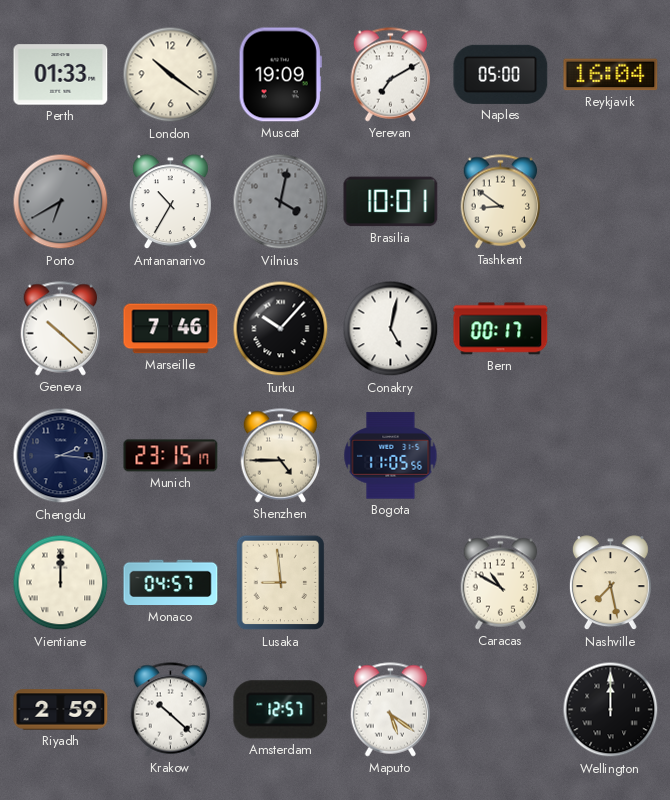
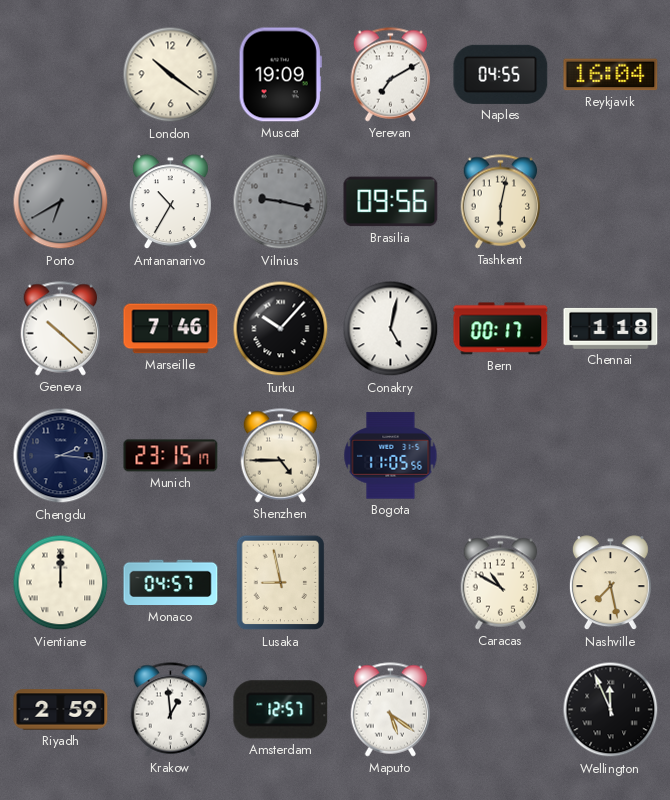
Perth: 01:33 -> none (61, 75)
Naples: 05:00 -> 04:55 (501, 74)
Vilnius: 4:02 -> 9:17 (281, 202)
Brasilia: 10:01 -> 09:56 (391, 202)
Tashkent: 8:51 -> 6:02 (501, 202)
Chennai: none -> 1:18 (611, 328)
Lusaka: 8:59 -> 8:58 (281, 583)
Krakow: 10:22 -> 12:59 (171, 710)
Wellington: 12:00 -> 11:56 (611, 710)
